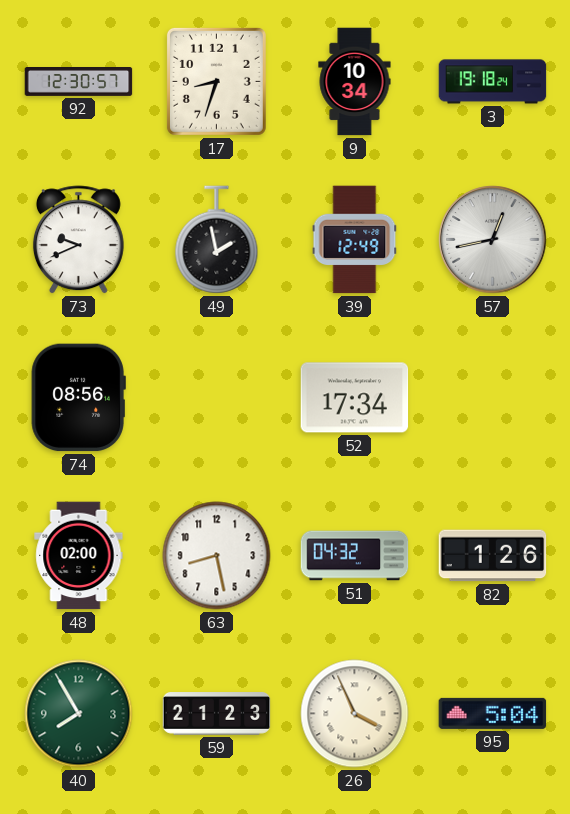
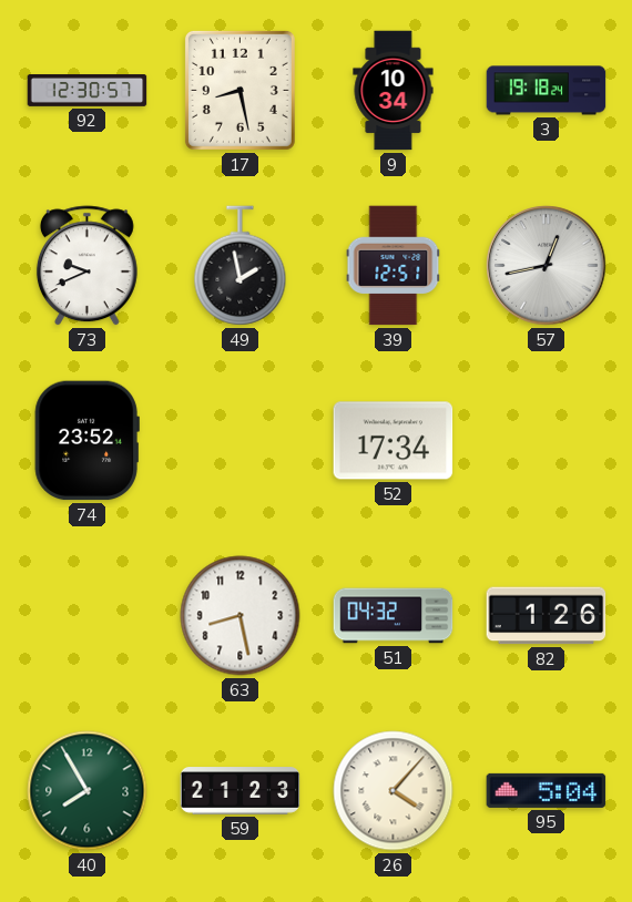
17: 8:33 -> 8:28 (239, 90)
39: 12:49 -> 12:51 (394, 266)
74: 08:56 -> 23:52 (86, 441)
48: 02:00 -> none (79, 556)
26: 3:56 -> 4:07 (394, 791)
